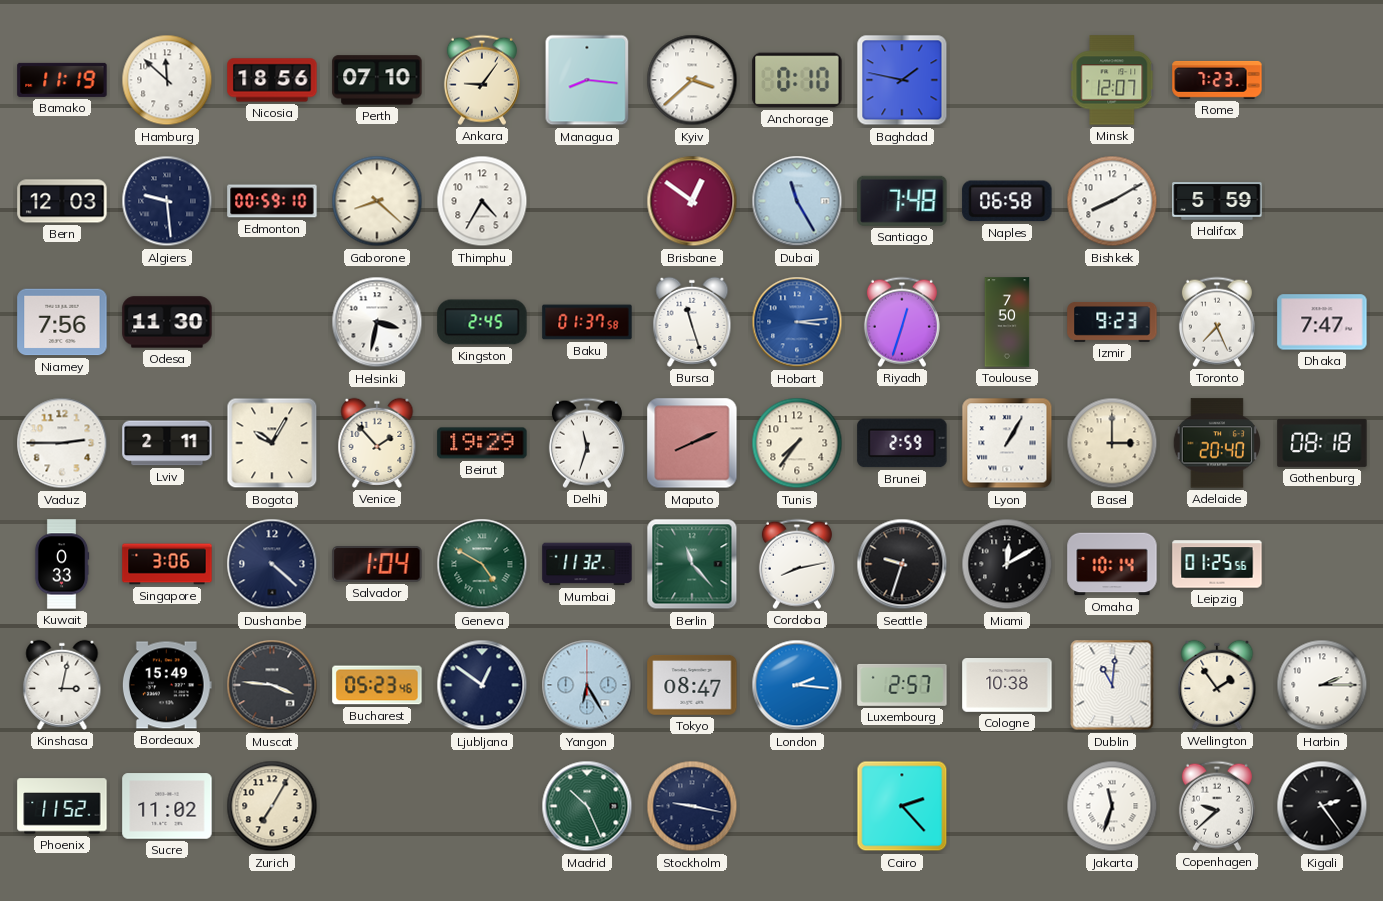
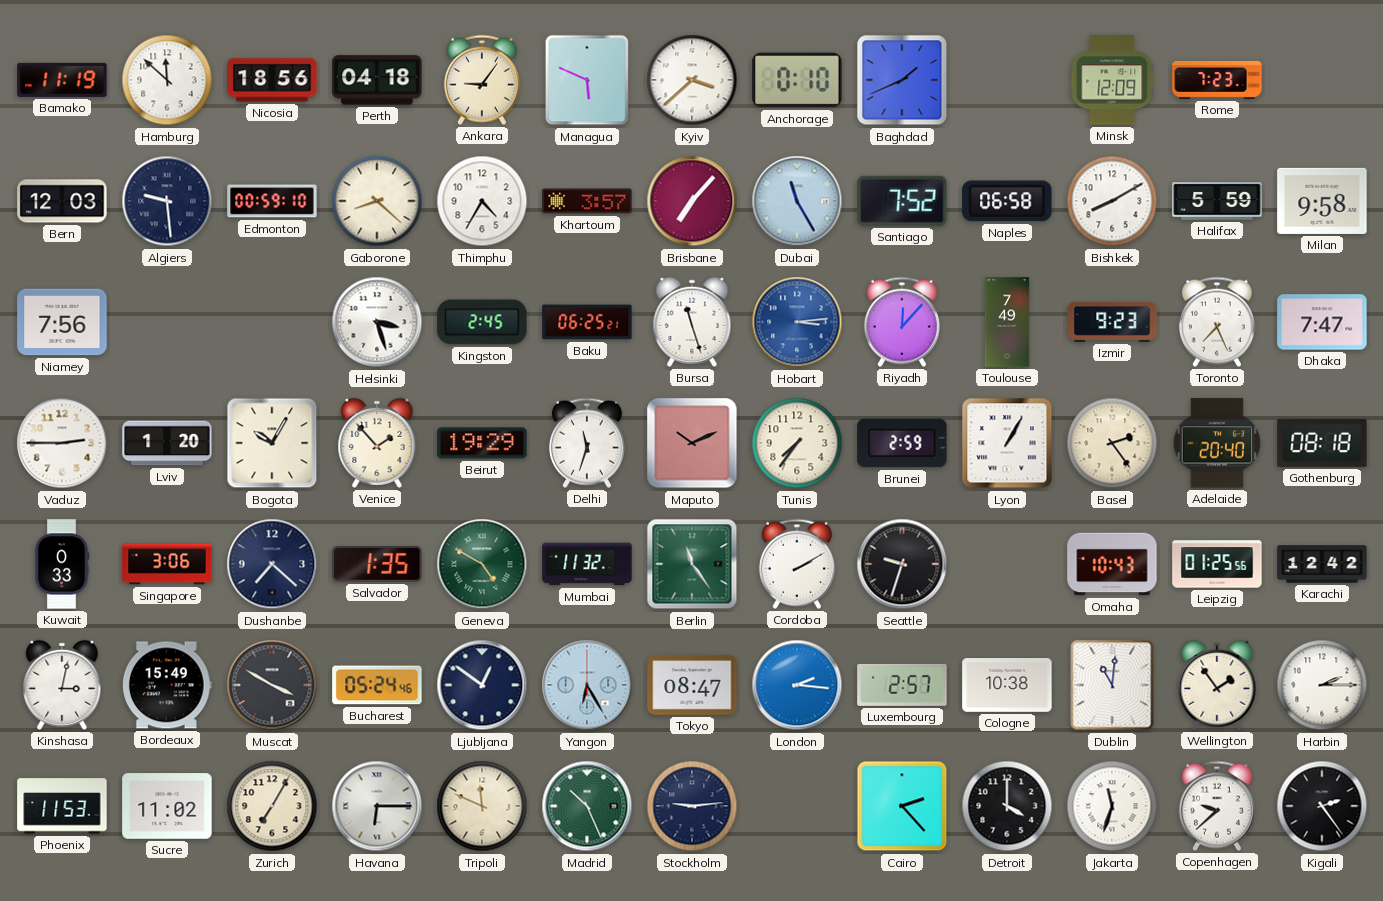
Perth: 07:10 -> 04:18 (377, 80)
Managua: 8:16 -> 5:49 (587, 80)
Baghdad: 1:47 -> 1:41 (902, 80)
Minsk: 12:07 -> 12:09 (1113, 80)
Khartoum: none -> 3:57 (587, 201)
Brisbane: 12:51 -> 7:07 (692, 201)
Santiago: 7:48 -> 7:52 (902, 201)
Milan: none -> 9:58 (1322, 201)
Odesa: 11:30 -> none (167, 322)
Helsinki: 3:32 -> 3:27 (377, 322)
Baku: 01:37 -> 06:25 (587, 322)
Riyadh: 12:33 -> 12:07 (902, 322)
Toulouse: 7:50 -> 7:49 (1007, 322)
Lviv: 2:11 -> 1:20 (167, 443)
Maputo: 8:11 -> 10:11 (692, 443)
Basel: 3:00 -> 2:24 (1112, 443)
Dushanbe: 4:22 -> 7:22 (272, 564)
Salvador: 1:04 -> 1:35 (377, 564)
Berlin: 11:23 -> 11:24 (692, 564)
Cordoba: 8:13 -> 2:10 (797, 564)
Miami: 12:10 -> none (1007, 564)
Omaha: 10:14 -> 10:43 (1112, 564)
Karachi: none -> 12:42 (1322, 564)
Muscat: 3:46 -> 3:50 (272, 685)
Bucharest: 05:23 -> 05:24 (377, 685)
Phoenix: 11:52 -> 11:53 (62, 806)
Havana: none -> 6:15 (377, 806)
Tripoli: none -> 11:49 (482, 806)
Stockholm: 9:17 -> 9:14 (692, 806)
Detroit: none -> 4:00 (1007, 806)
